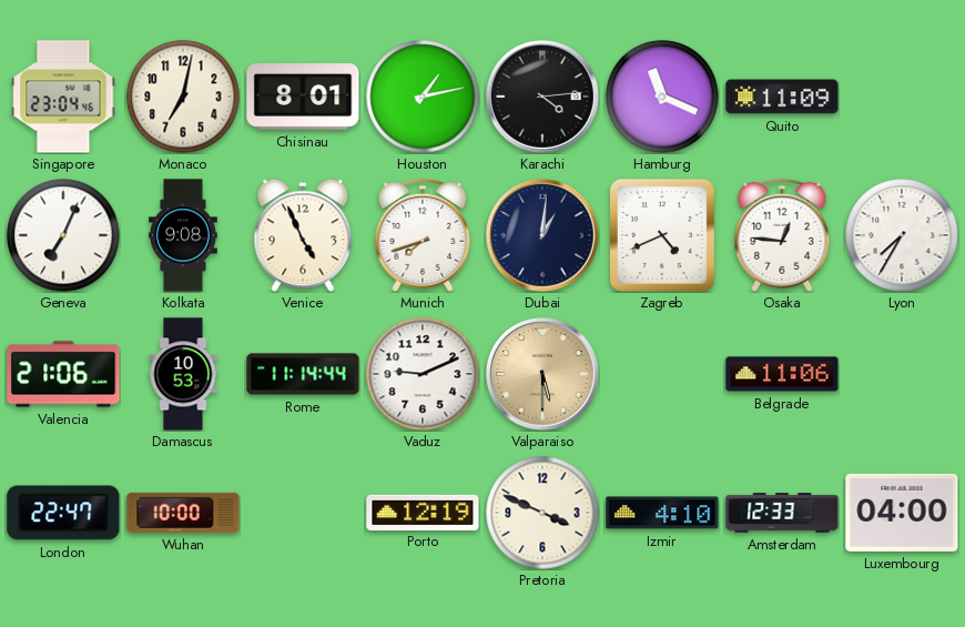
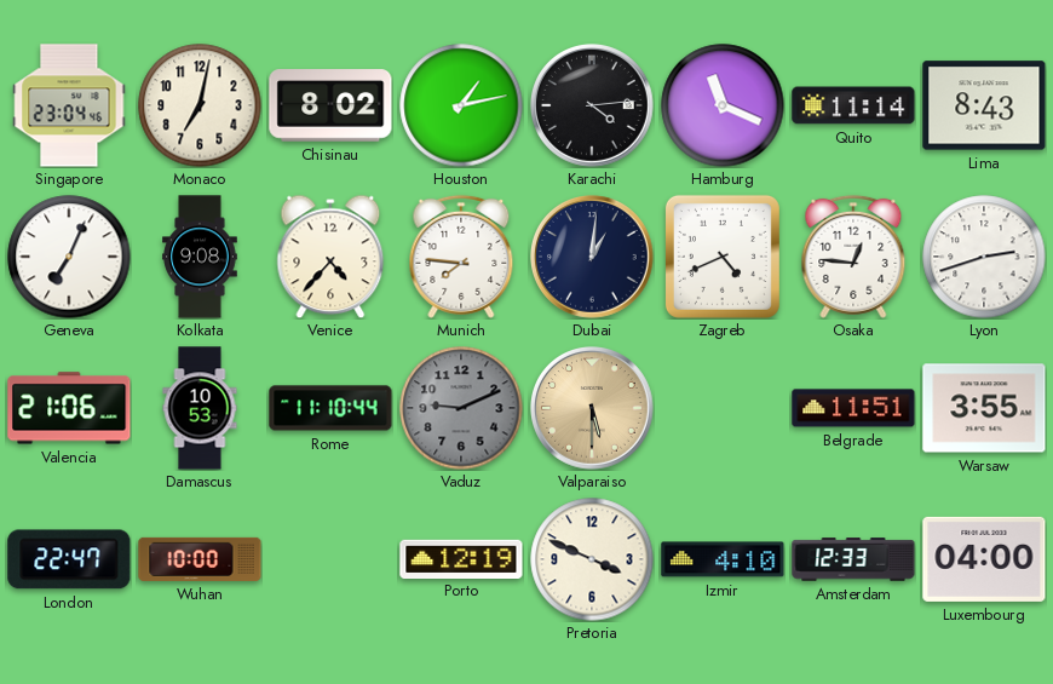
Chisinau: 8:01 -> 8:02 (330, 105)
Quito: 11:09 -> 11:14 (853, 105)
Lima: none -> 8:43 (984, 105)
Venice: 4:56 -> 4:37 (330, 257)
Munich: 7:42 -> 7:46 (461, 257)
Lyon: 7:35 -> 2:42 (984, 257)
Rome: 11:14 -> 11:10 (330, 408)
Vaduz dial: white -> grey (461, 408)
Belgrade: 11:06 -> 11:51 (853, 408)
Warsaw: none -> 3:55 (984, 408)
